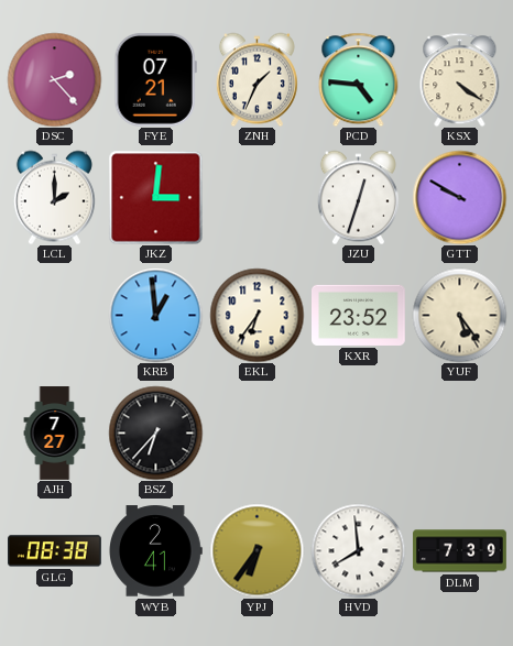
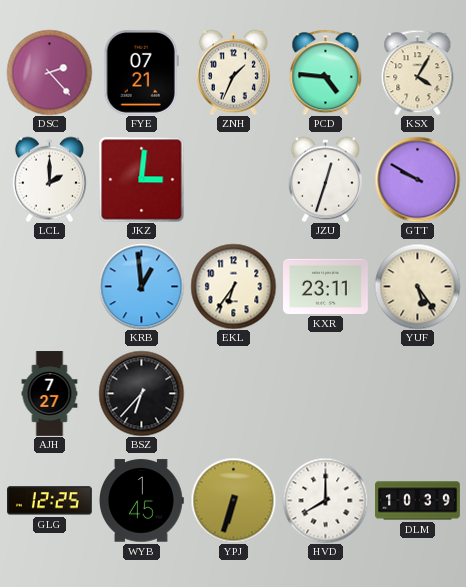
KSX: 4:21 -> 4:05 (418, 72)
KXR: 23:52 -> 23:11 (326, 286)
GLG: 08:38 -> 12:25 (50, 501)
WYB: 2:41 -> 1:45 (142, 501)
YPJ: 6:36 -> 6:33 (233, 500)
HVD: 7:59 -> 8:00 (325, 500)
DLM: 7:39 -> 10:39 (418, 501)
